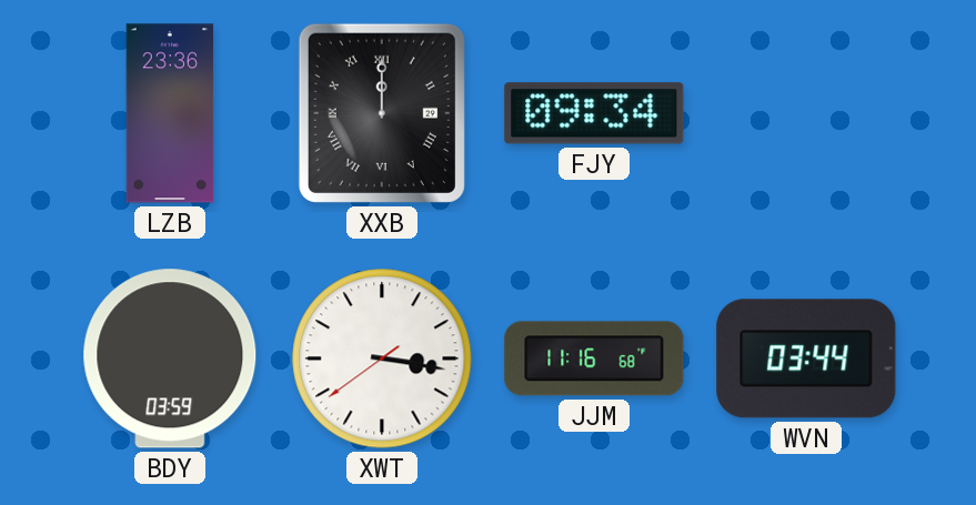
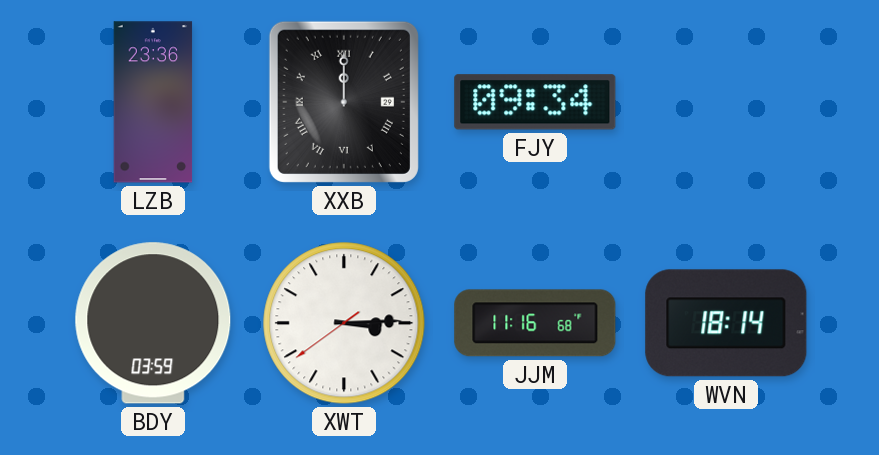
XWT: 3:16 -> 3:14 (344, 323)
WVN: 03:44 -> 18:14 (726, 323)
